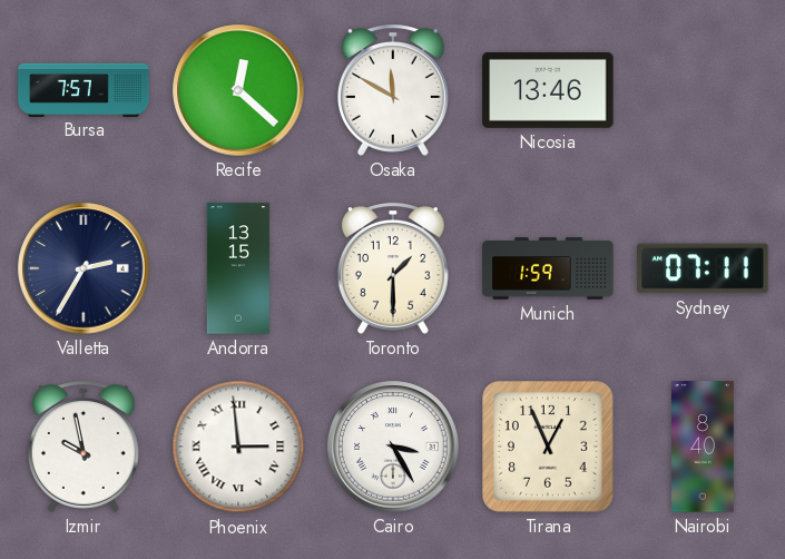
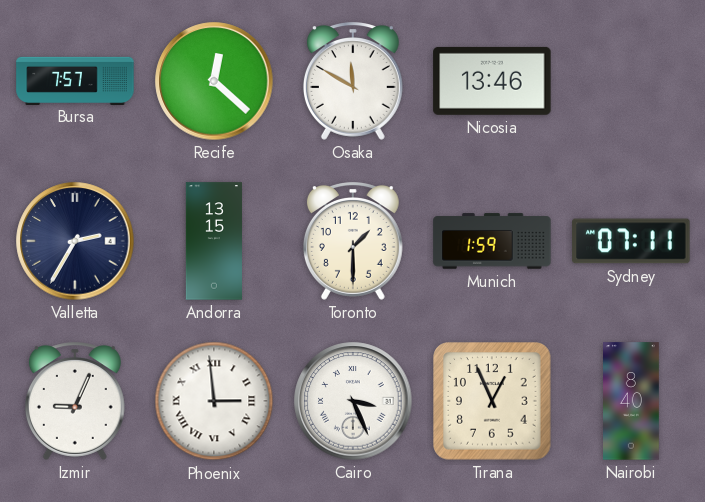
Izmir: 9:58 -> 9:04 (75, 401)
Cairo: 3:25 -> 3:26 (353, 401)
